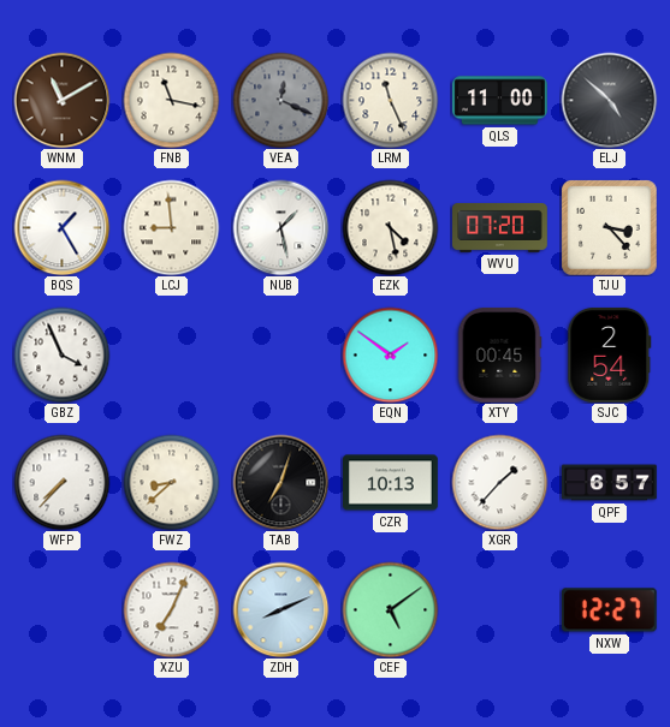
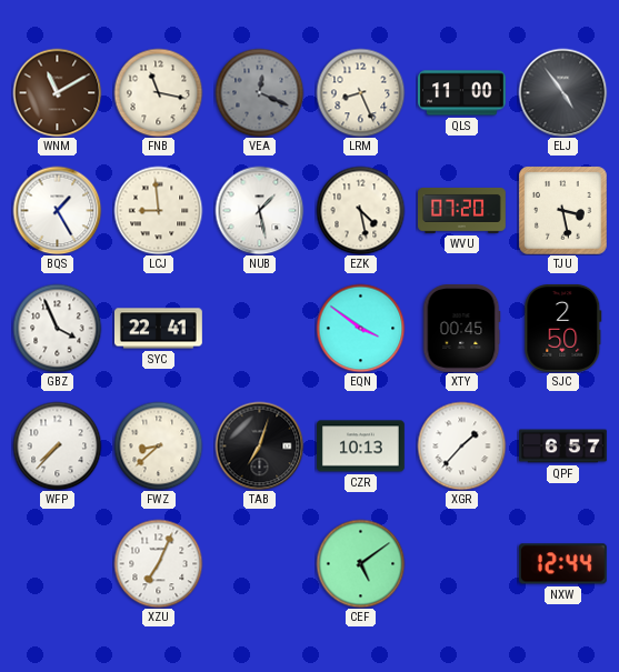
LRM: 11:26 -> 8:26 (360, 92)
ELJ: 4:52 -> 4:54 (562, 92)
TJU: 3:23 -> 3:28 (562, 210)
SYC: none -> 22:41 (159, 329)
EQN: 1:51 -> 3:51 (360, 328)
SJC: 2:54 -> 2:50 (563, 328)
ZDH: 8:11 -> none (280, 609)
NXW: 12:27 -> 12:44 (562, 564)
